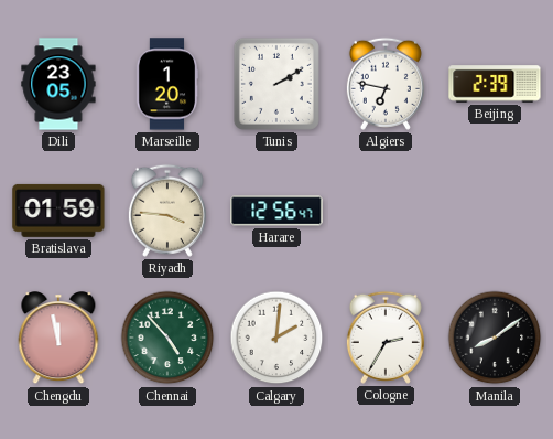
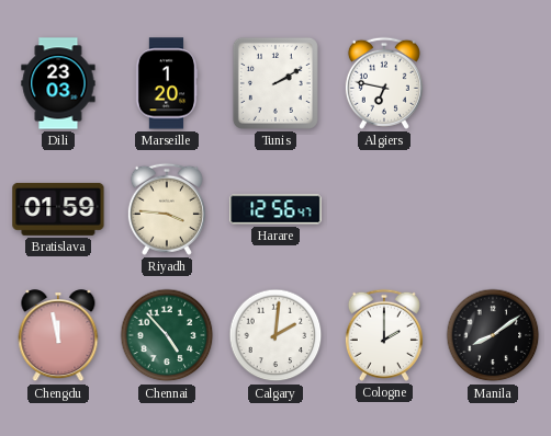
Dili: 23:05 -> 23:03 (58, 83)
Beijing: 2:39 -> none (495, 84)
Cologne: 2:35 -> 2:00 (384, 335)
